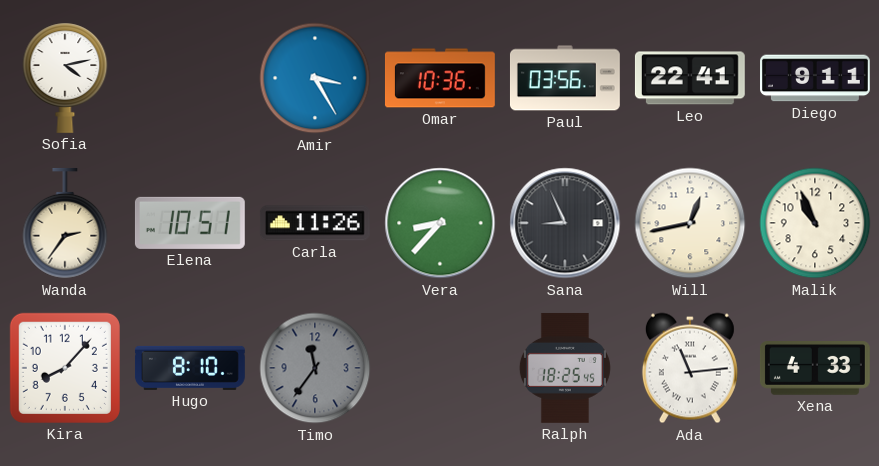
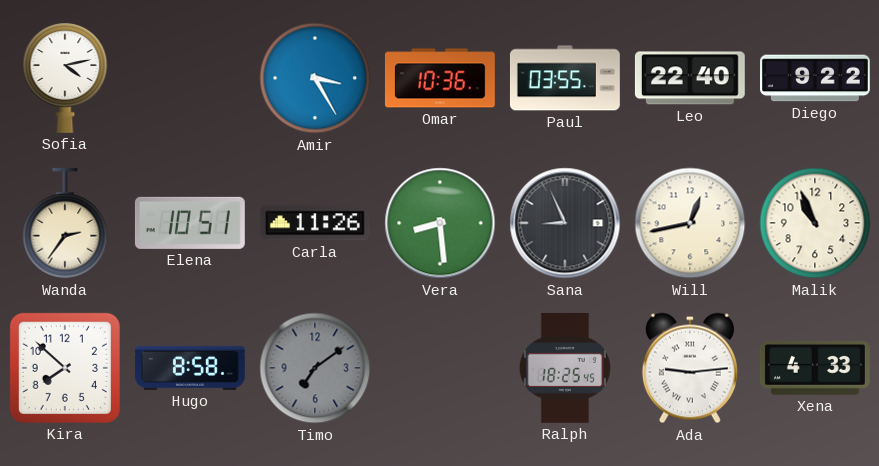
Paul: 03:56 -> 03:55 (565, 78)
Leo: 22:41 -> 22:40 (690, 78)
Diego: 9:11 -> 9:22 (816, 78)
Vera: 8:37 -> 8:29 (440, 223)
Kira: 8:07 -> 7:52 (65, 368)
Hugo: 8:10 -> 8:58 (190, 368)
Timo: 11:36 -> 7:09 (315, 368)
Ada: 11:14 -> 9:14 (690, 368)
